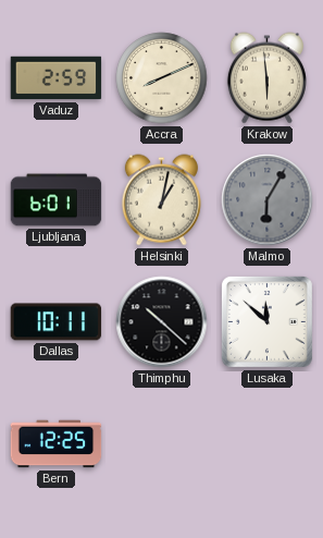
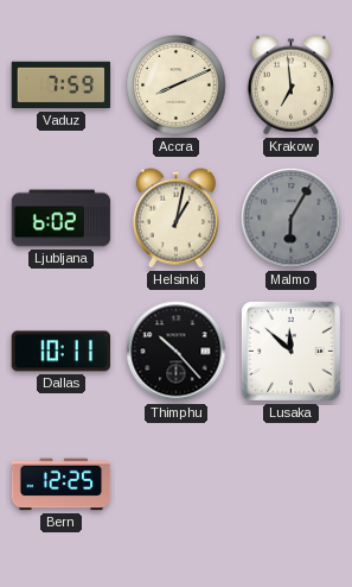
Vaduz: 2:59 -> 7:59 (62, 86)
Krakow: 5:59 -> 6:59 (290, 86)
Ljubljana: 6:01 -> 6:02 (62, 219)
Thimphu: 10:22 -> 10:23 (177, 352)
